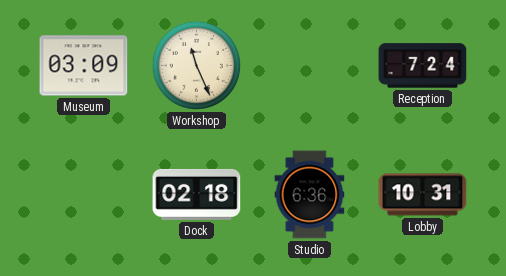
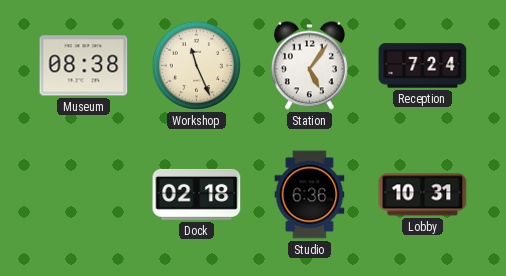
Museum: 03:09 -> 08:38 (84, 66)
Station: none -> 5:06 (309, 66)
